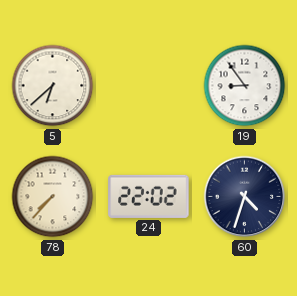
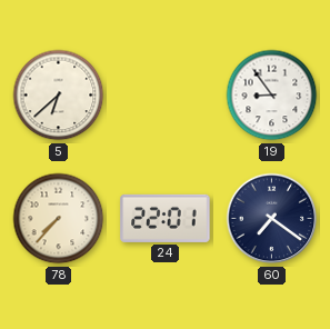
24: 22:02 -> 22:01 (166, 218)
60: 4:33 -> 7:21 (272, 219)
